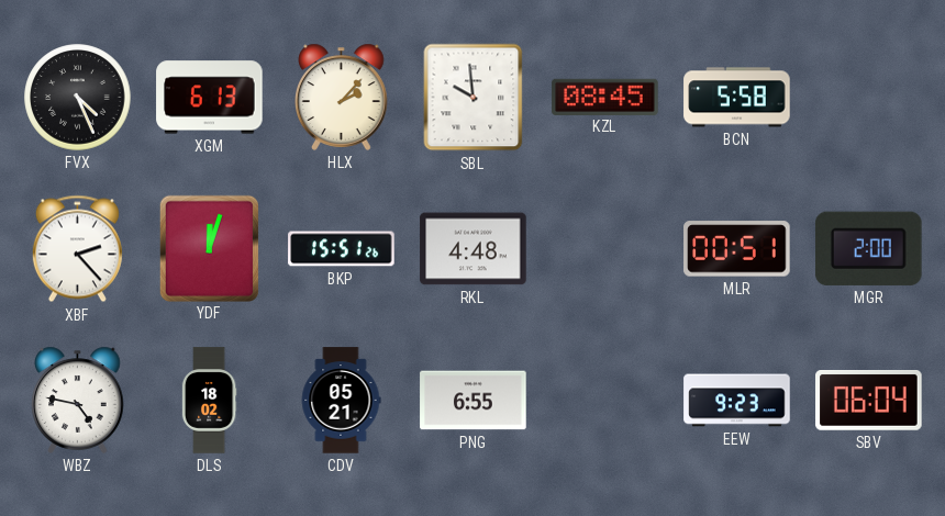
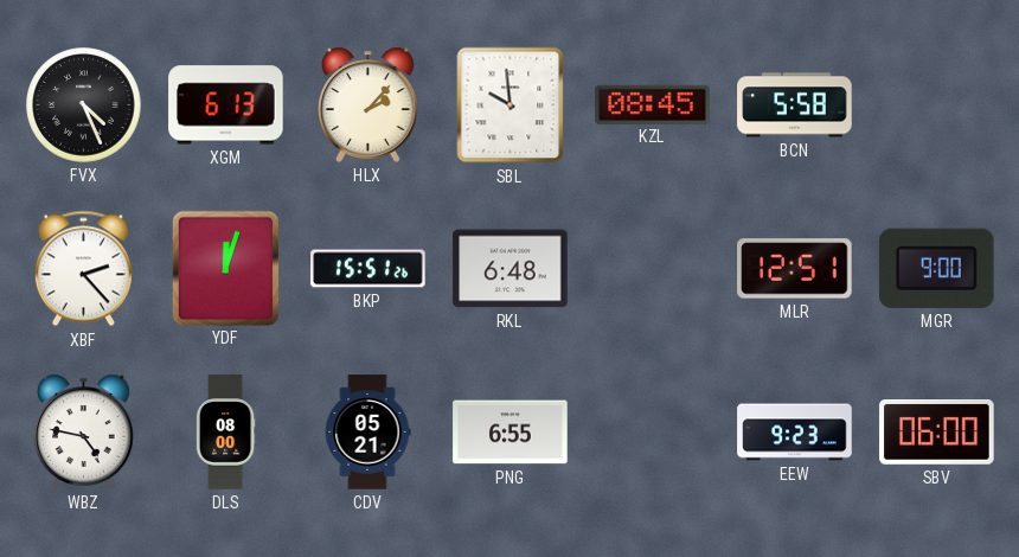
RKL: 4:48 -> 6:48 (511, 269)
MLR: 00:51 -> 12:51 (795, 269)
MGR: 2:00 -> 9:00 (937, 268)
DLS: 18:02 -> 08:00 (225, 433)
SBV: 06:04 -> 06:00 (937, 433)
